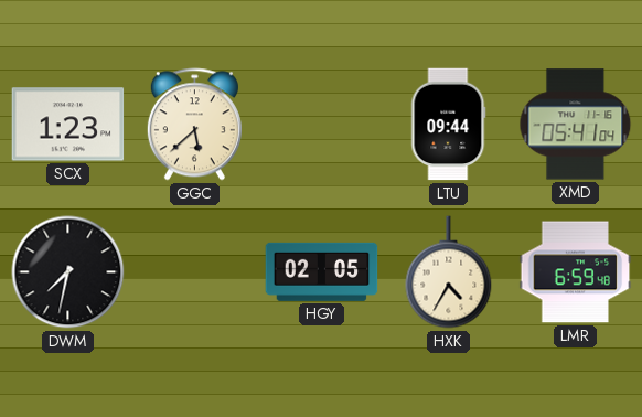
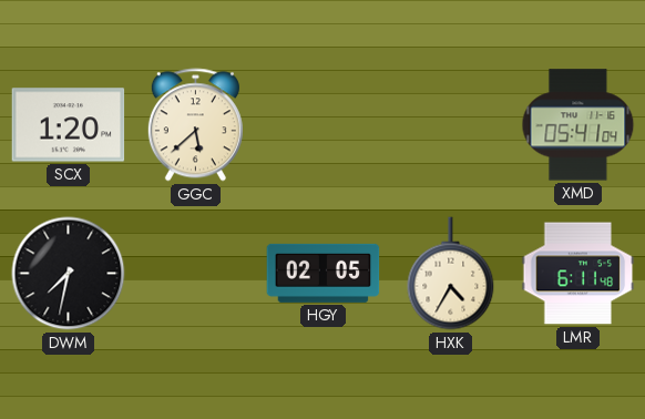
SCX: 1:23 -> 1:20 (69, 125)
LTU: 09:44 -> none (449, 125)
LMR: 6:59 -> 6:11 (579, 274)
